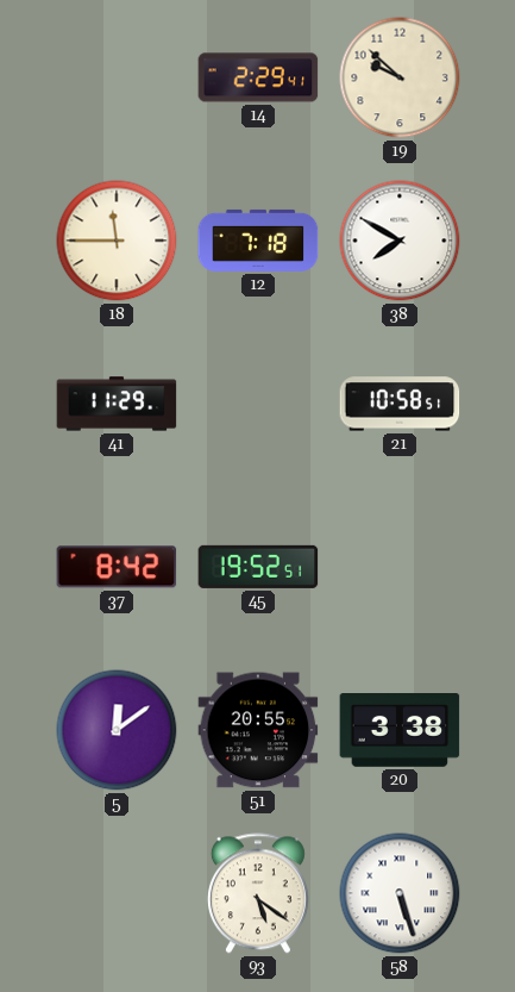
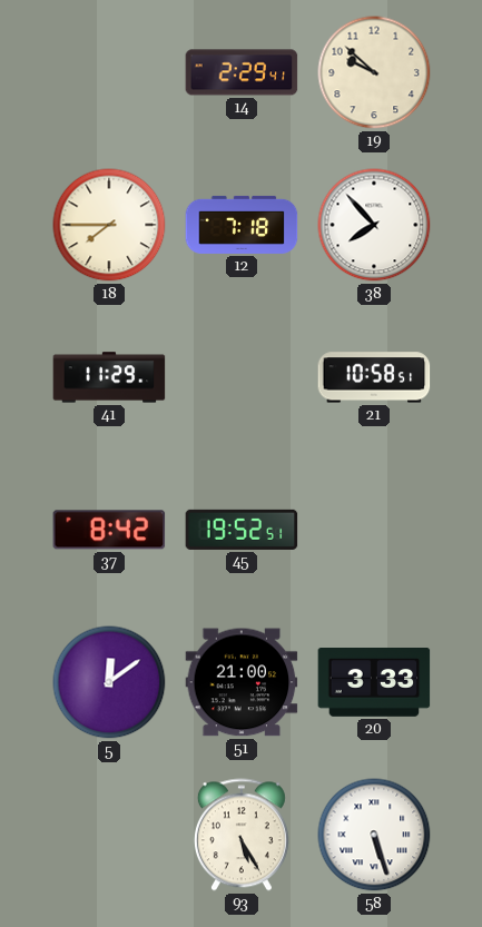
18: 11:45 -> 7:45 (109, 225)
38: 7:50 -> 7:53 (374, 225)
51: 20:55 -> 21:00 (242, 682)
20: 3:38 -> 3:33 (374, 683)
93: 5:21 -> 5:25 (242, 835)
